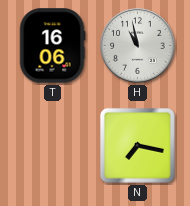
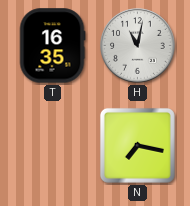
T: 16:06 -> 16:35 (52, 46)
H: 10:58 -> 11:02 (138, 46)
